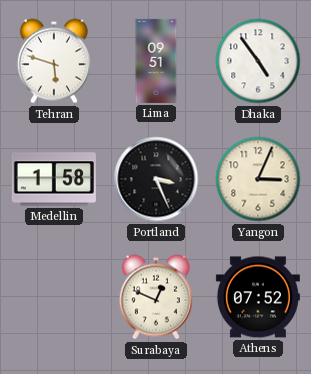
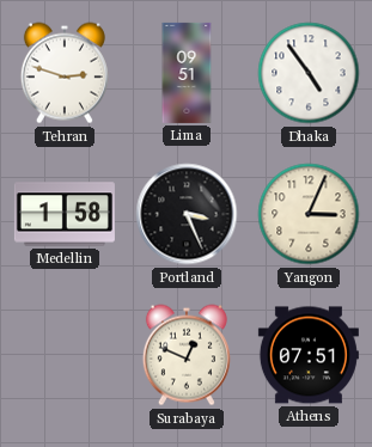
Tehran: 5:48 -> 2:48 (65, 73)
Athens: 07:52 -> 07:51 (309, 355)
